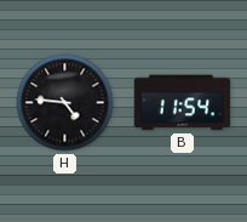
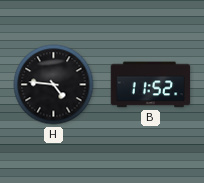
B: 11:54 -> 11:52 (151, 85)
